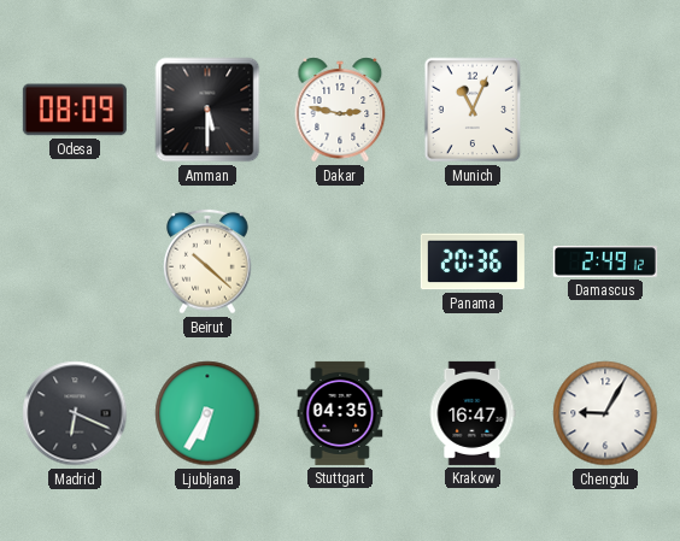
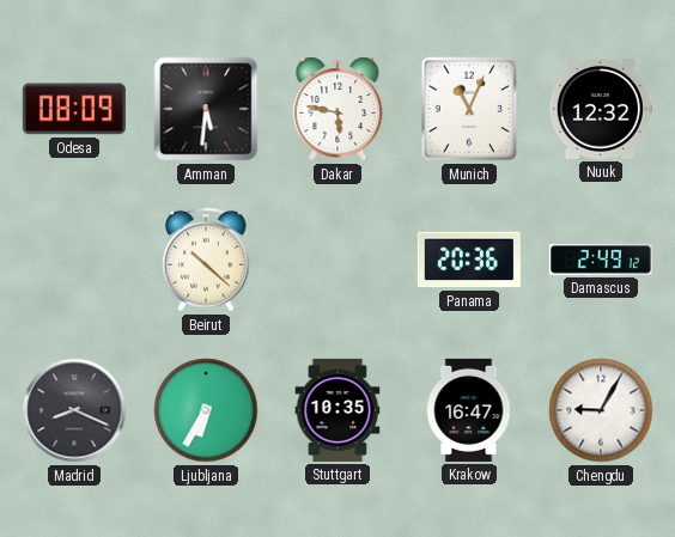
Amman: 5:30 -> 5:31 (206, 109)
Dakar: 2:47 -> 5:47 (337, 109)
Nuuk: none -> 12:32 (601, 110)
Madrid: 6:19 -> 8:19 (74, 410)
Stuttgart: 04:35 -> 10:35 (337, 410)
